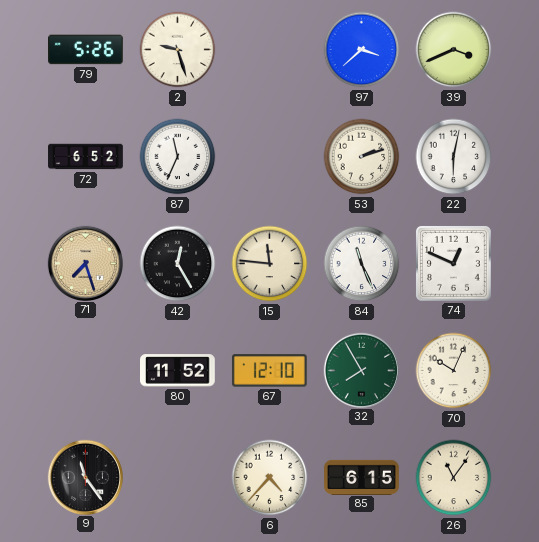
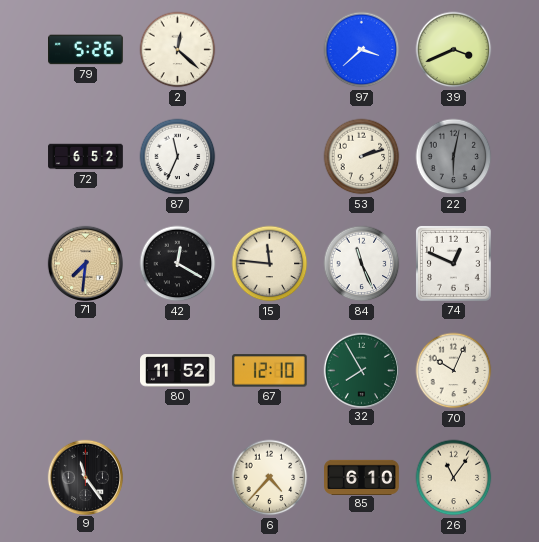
2: 9:27 -> 12:22 (178, 50)
22 dial: white -> grey (454, 157)
71: 7:27 -> 7:31 (85, 263)
42: 12:25 -> 12:20 (178, 264)
85: 6:15 -> 6:10 (362, 477)
